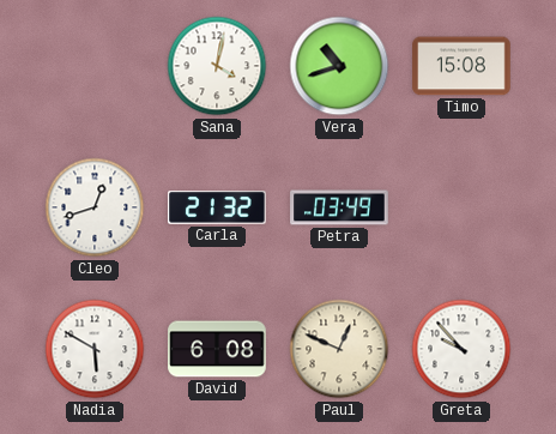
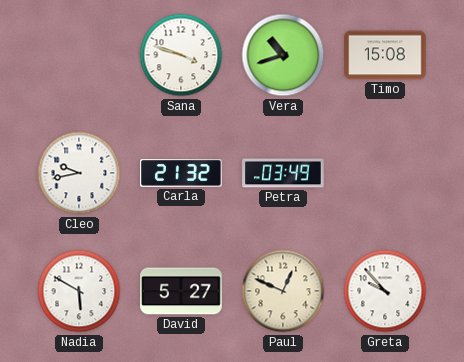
Sana: 4:02 -> 3:48 (181, 55)
Cleo: 12:42 -> 9:43 (79, 173)
David: 6:08 -> 5:27 (181, 291)
